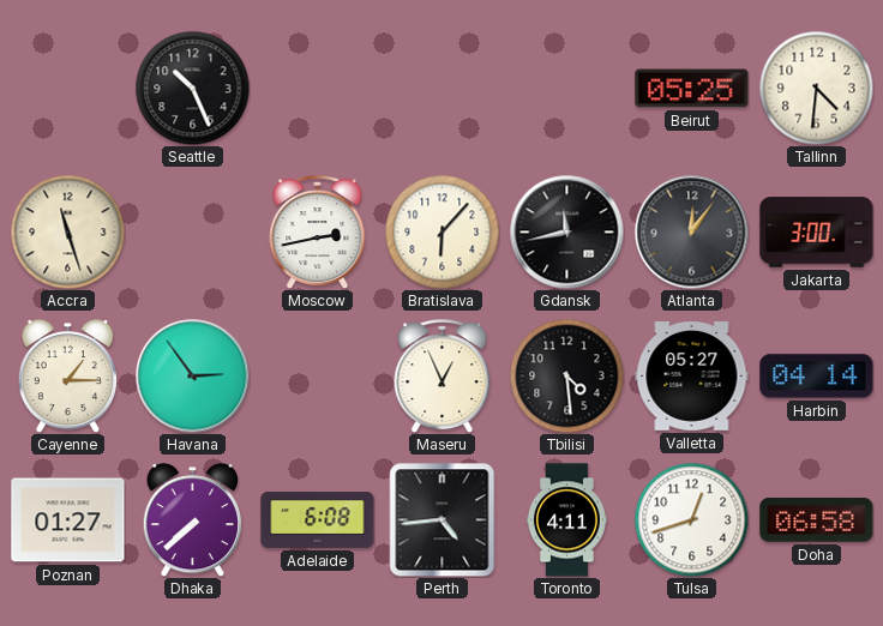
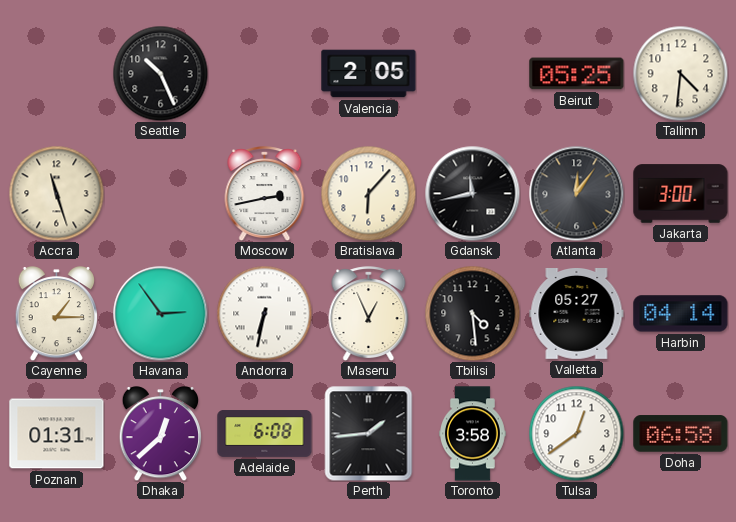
Valencia: none -> 2:05 (369, 74)
Andorra: none -> 6:32 (264, 313)
Poznan: 01:27 -> 01:31 (57, 434)
Dhaka: 7:38 -> 12:38 (160, 434)
Perth: 4:44 -> 1:44 (369, 433)
Toronto: 4:11 -> 3:58 (473, 434)
Tulsa: 12:42 -> 12:39 (576, 433)
